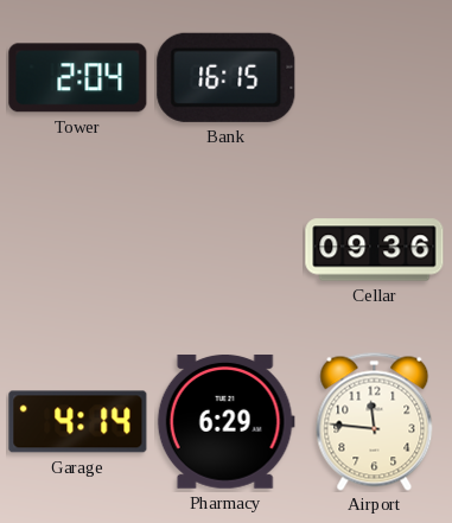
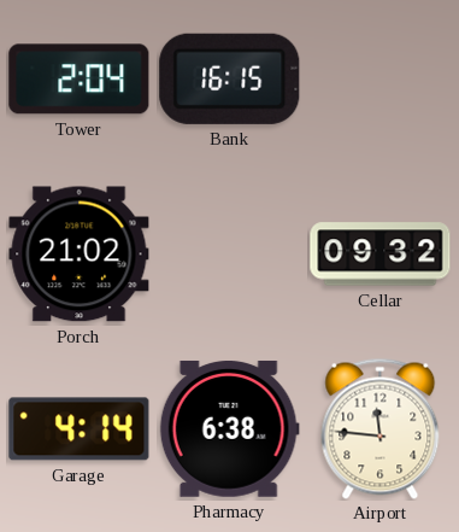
Porch: none -> 21:02 (80, 255)
Cellar: 09:36 -> 09:32 (381, 255)
Pharmacy: 6:29 -> 6:38 (229, 428)
